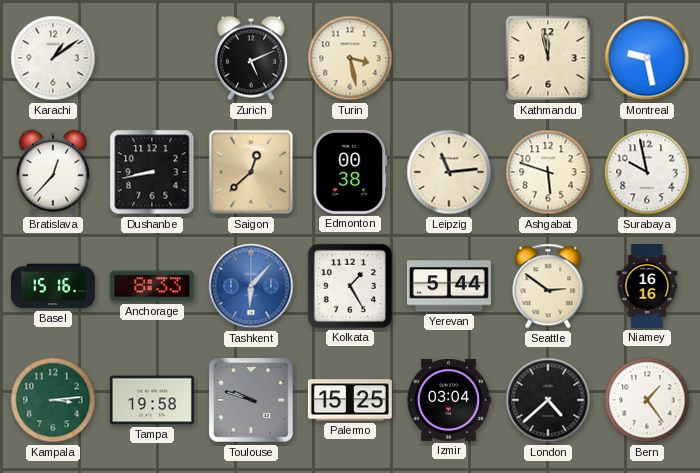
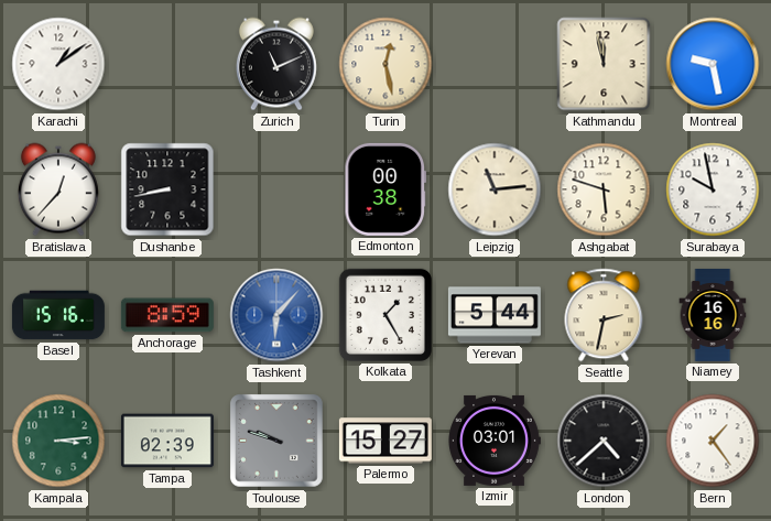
Zurich: 5:11 -> 11:11 (276, 64)
Turin: 3:28 -> 12:28 (385, 64)
Saigon: 12:38 -> none (251, 172)
Anchorage: 8:33 -> 8:59 (167, 315)
Seattle: 2:51 -> 2:32 (604, 315)
Tampa: 19:58 -> 02:39 (167, 441)
Palermo: 15:25 -> 15:27 (385, 441)
Izmir: 03:04 -> 03:01 (495, 441)
